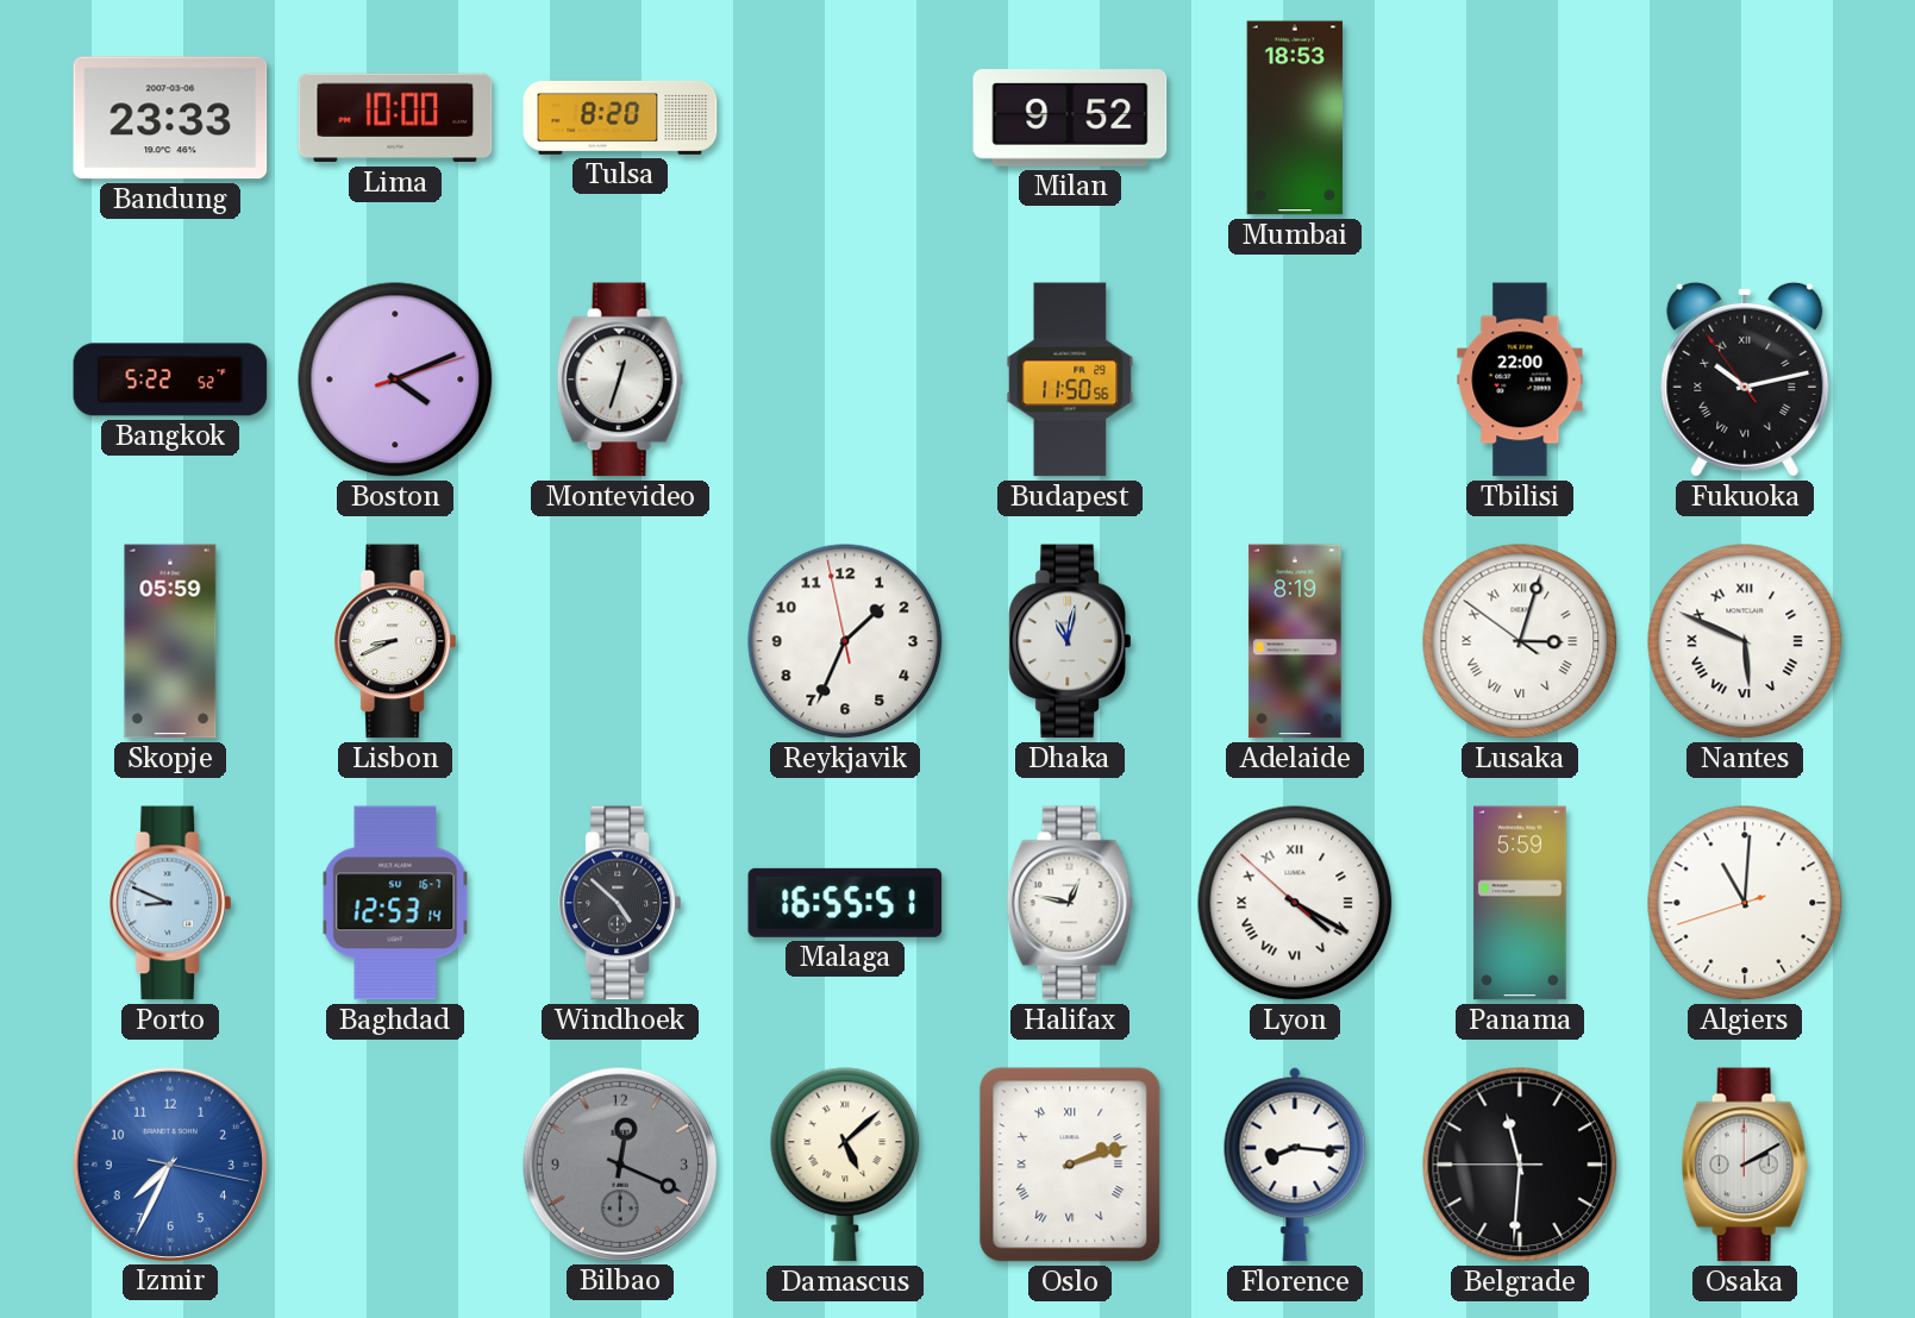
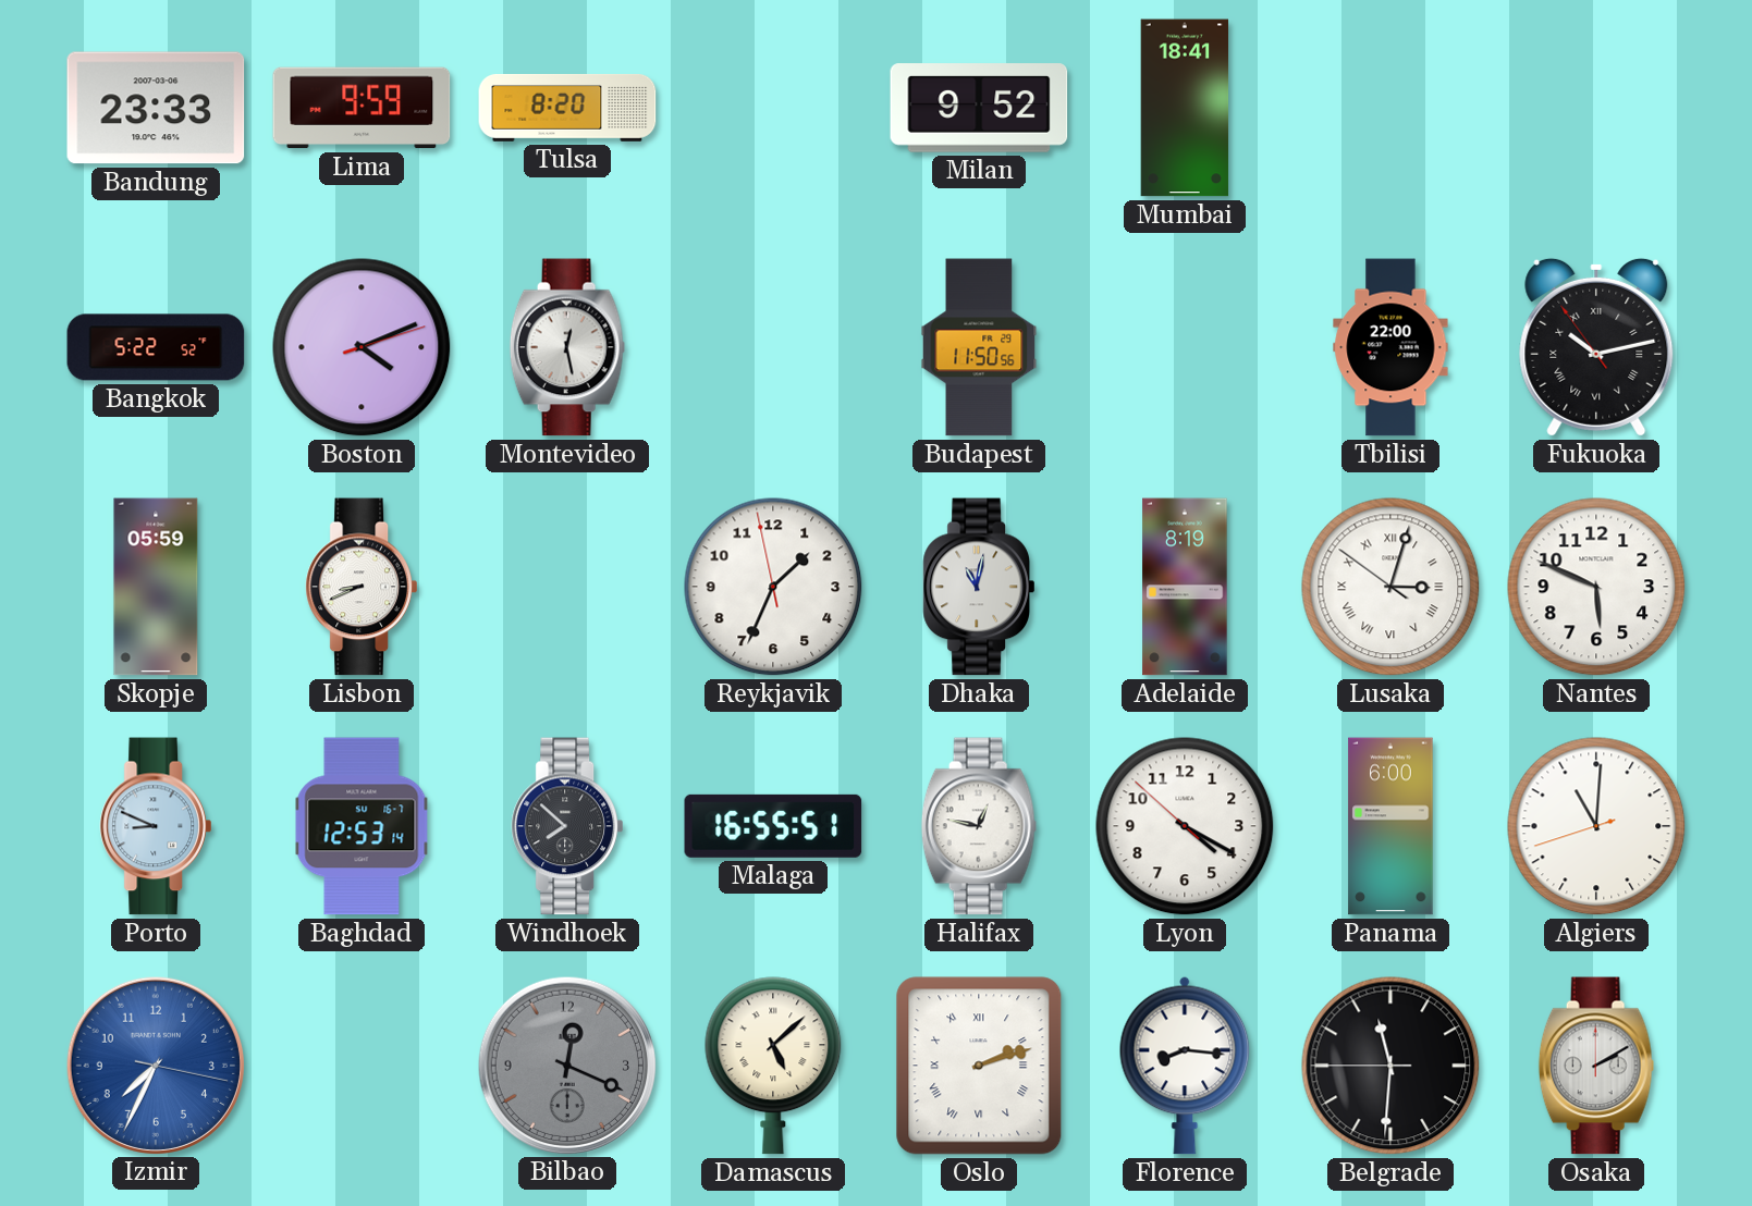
Lima: 10:00 -> 9:59 (362, 108)
Mumbai: 18:53 -> 18:41 (1185, 108)
Montevideo: 12:33 -> 12:28 (567, 347)
Nantes numerals: Roman -> Arabic (1596, 587)
Windhoek: 4:52 -> 7:52 (567, 826)
Lyon numerals: Roman -> Arabic (1185, 826)
Panama: 5:59 -> 6:00 (1390, 826)
